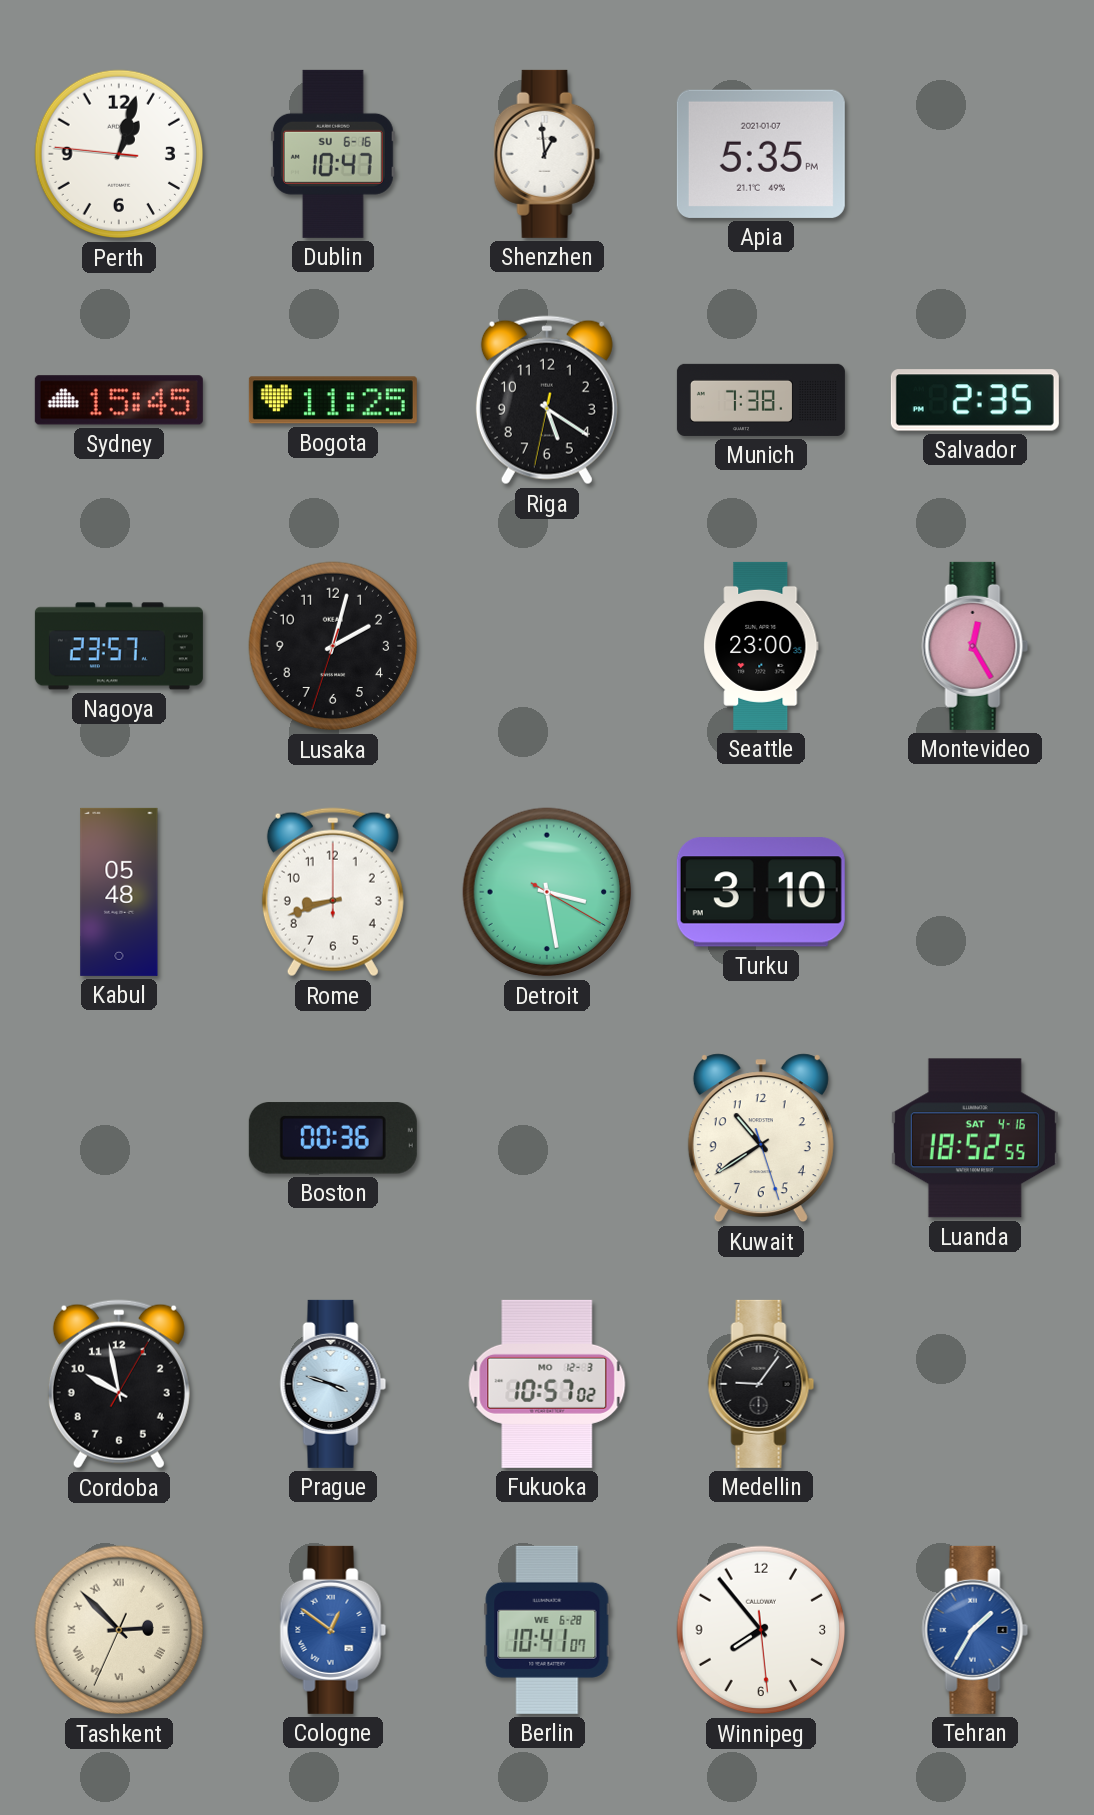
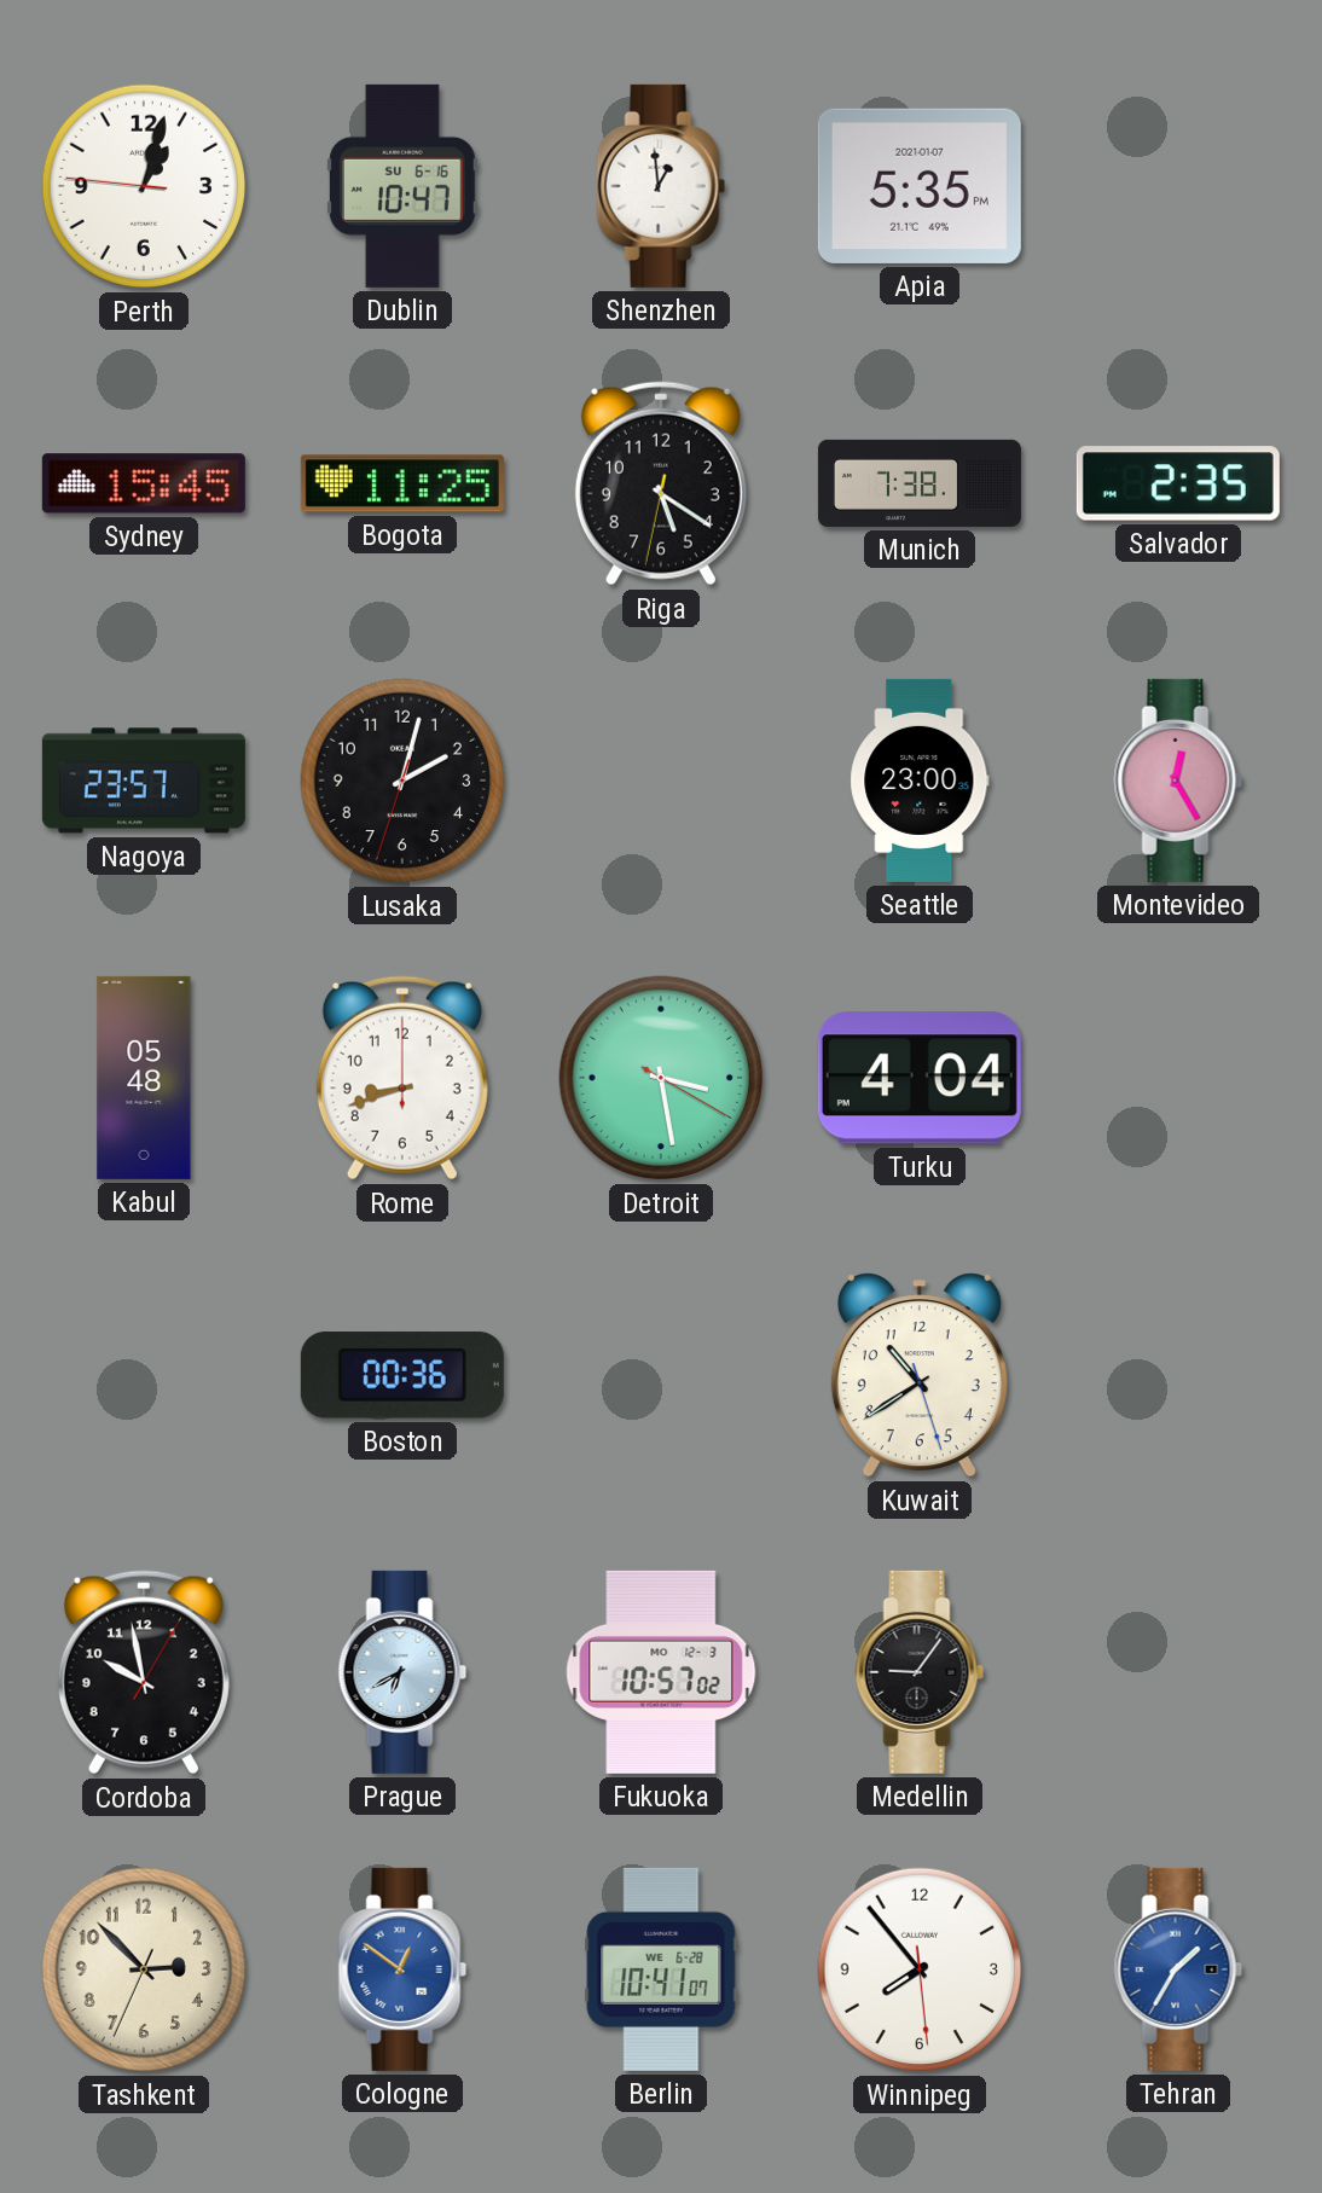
Turku: 3:10 -> 4:04 (920, 1078)
Luanda: 18:52 -> none (975, 1138)
Prague: 3:48 -> 6:40 (402, 1672)
Tashkent numerals: Roman -> Arabic (144, 1969)
